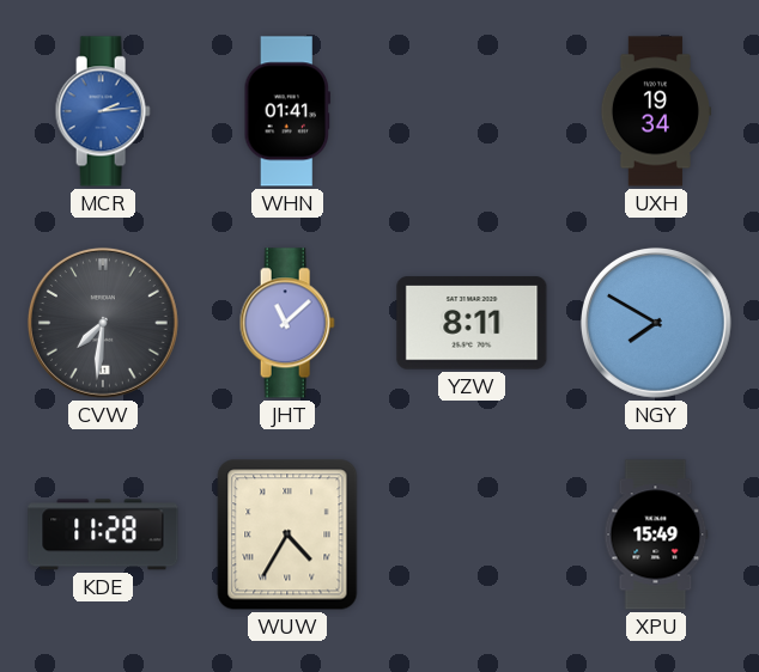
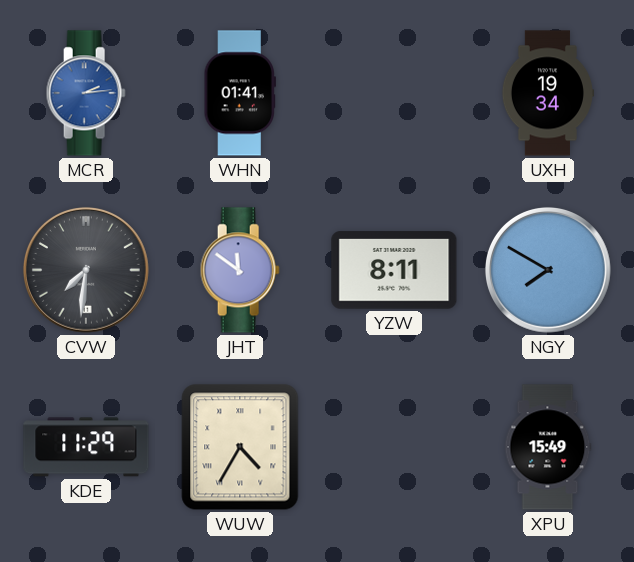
JHT: 11:08 -> 11:51 (240, 270)
KDE: 11:28 -> 11:29 (86, 447)
